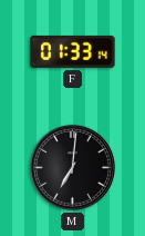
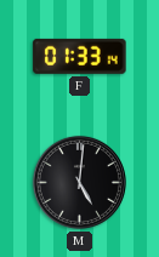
M: 7:01 -> 5:01 (79, 182)
